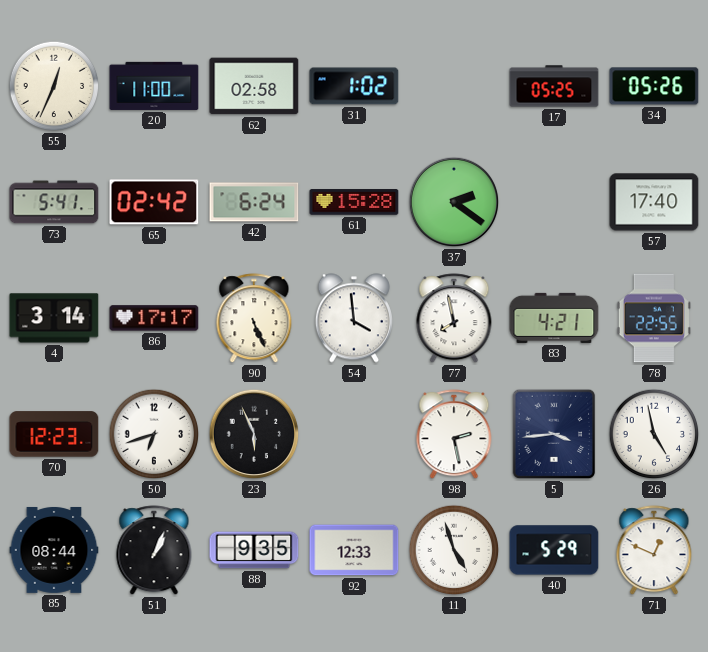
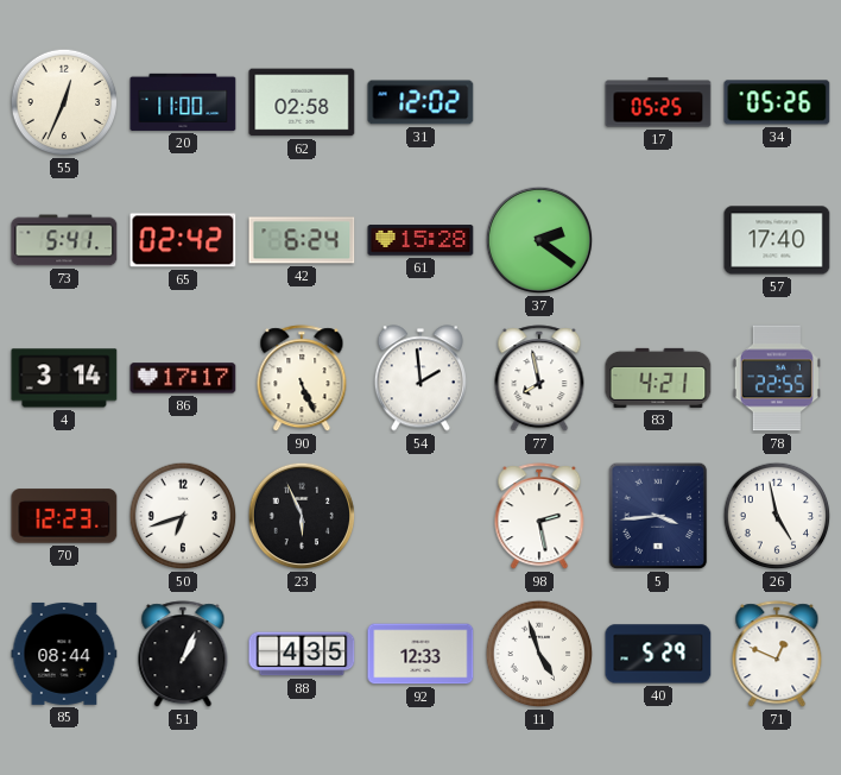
31: 1:02 -> 12:02 (420, 102)
54: 3:59 -> 1:59 (420, 378)
88: 9:35 -> 4:35 (302, 654)
